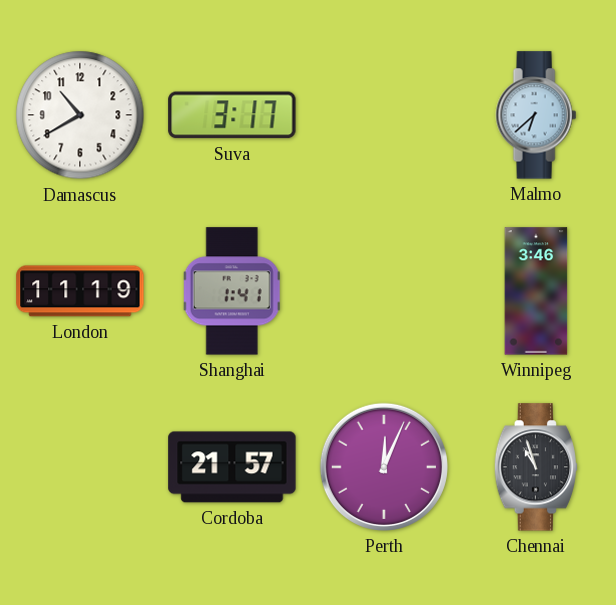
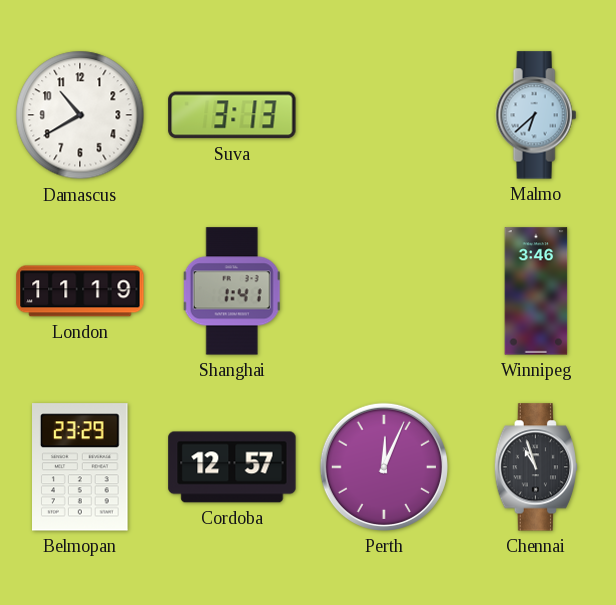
Suva: 3:17 -> 3:13 (232, 115)
Belmopan: none -> 23:29 (80, 467)
Cordoba: 21:57 -> 12:57 (232, 467)
